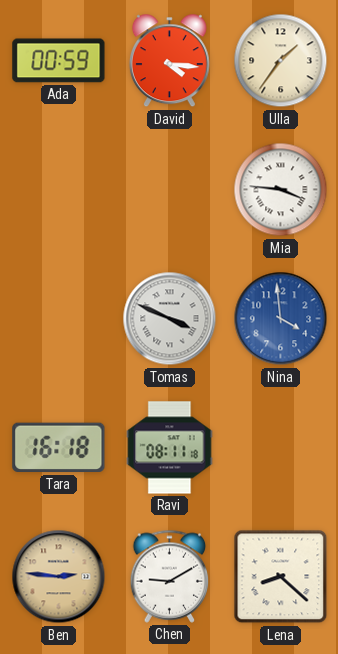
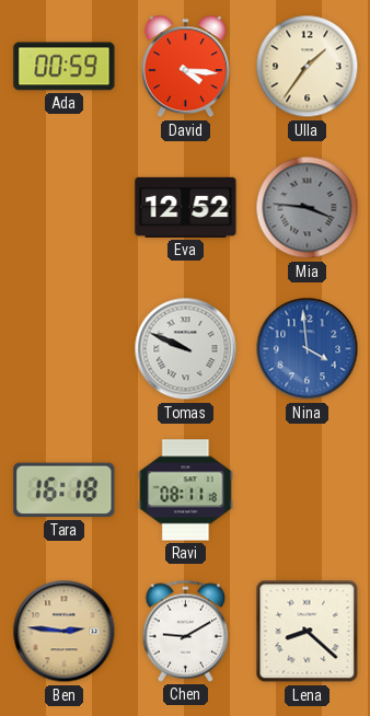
Eva: none -> 12:52 (186, 207)
Mia dial: white -> grey (308, 208)
Tomas: 3:49 -> 9:49 (186, 349)
